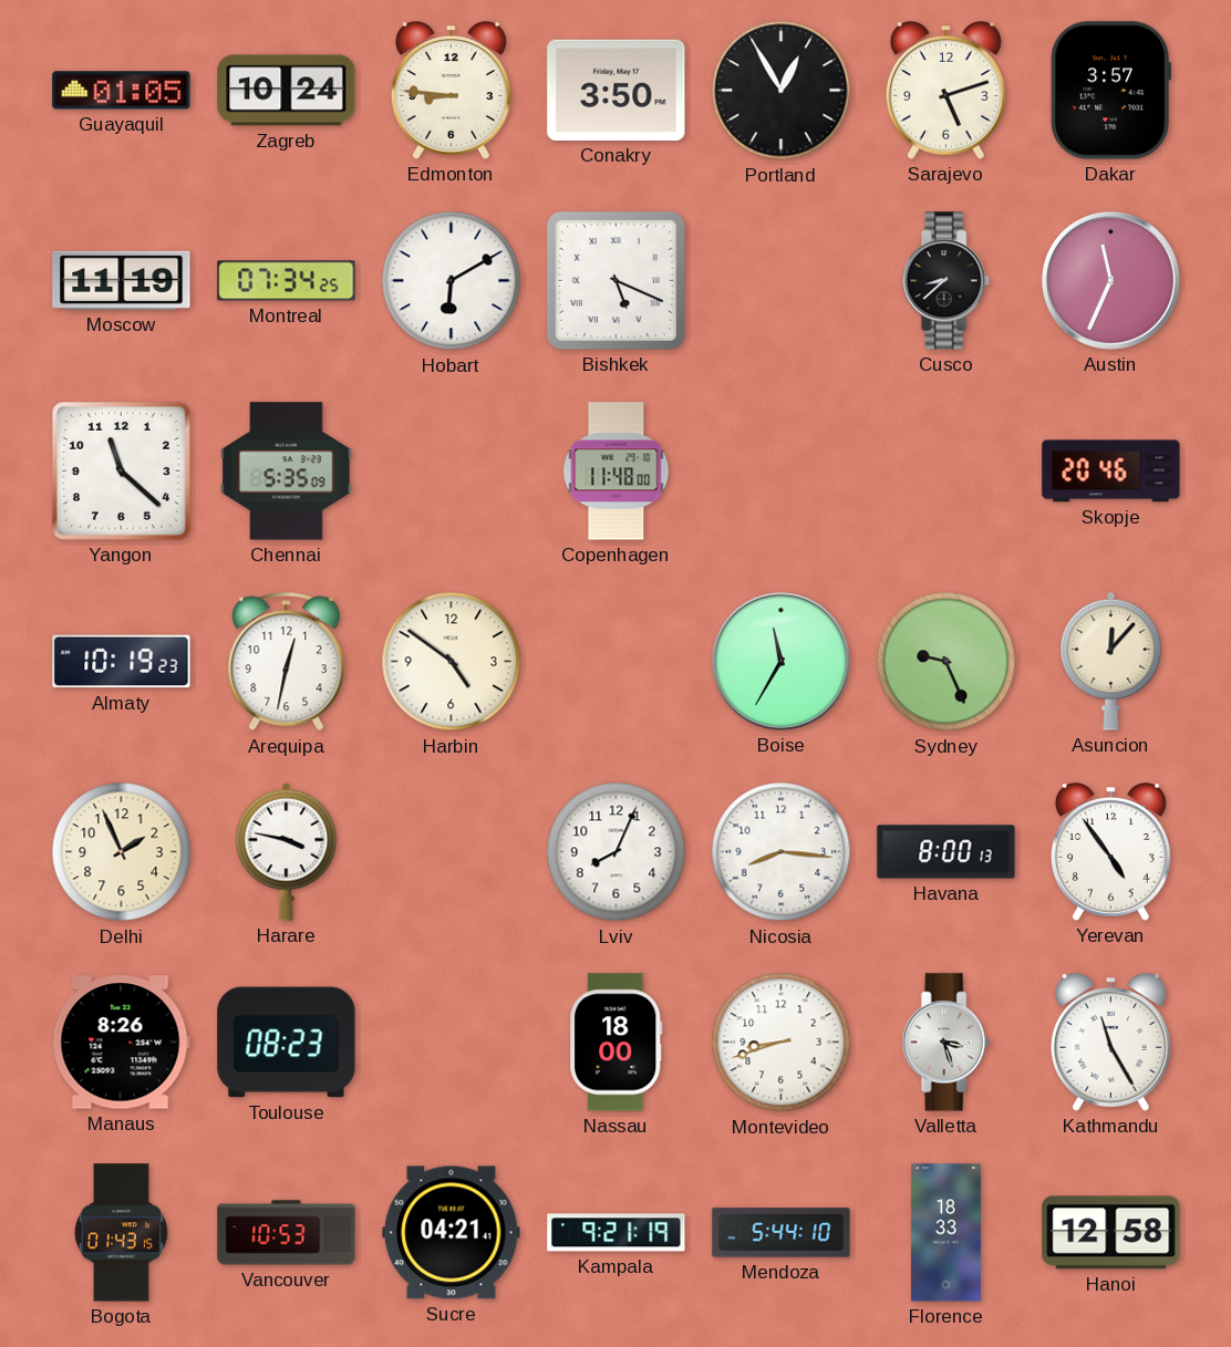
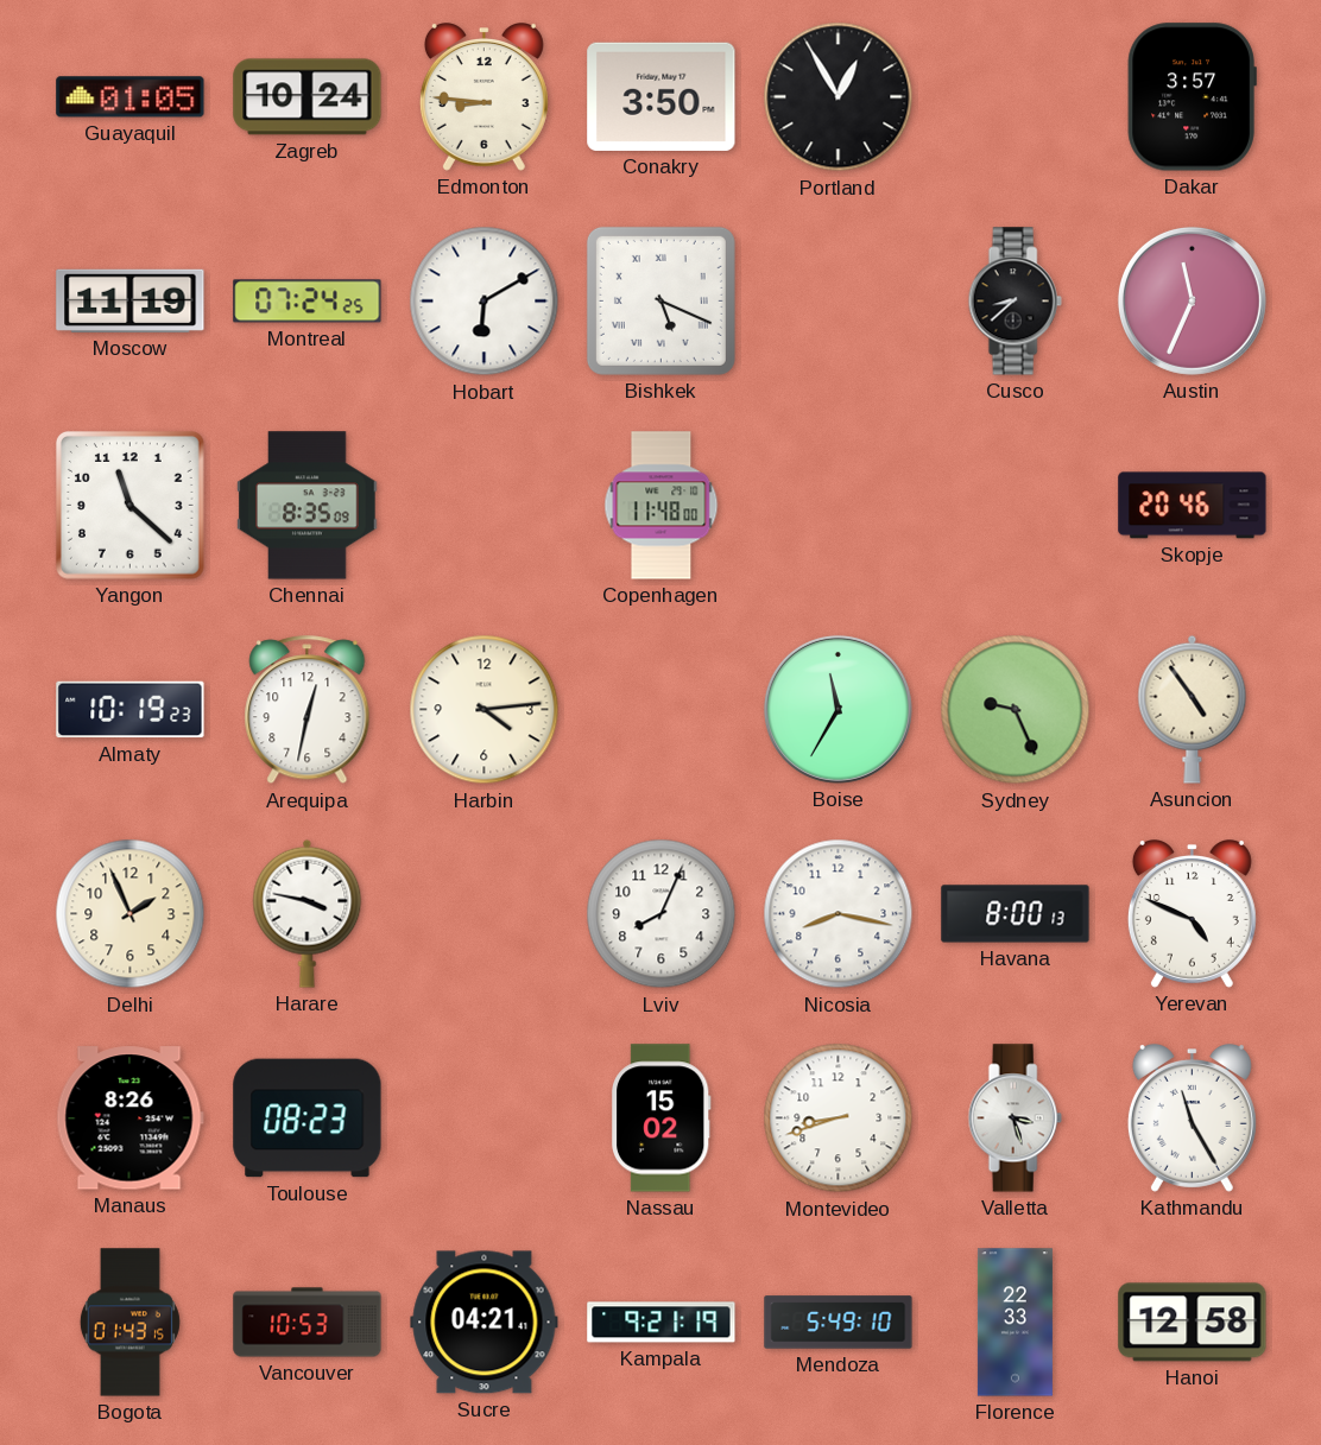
Sarajevo: 5:12 -> none (945, 91)
Montreal: 07:34 -> 07:24 (308, 302)
Chennai: 5:35 -> 8:35 (308, 506)
Harbin: 4:51 -> 4:14 (485, 710)
Asuncion: 12:07 -> 4:54 (1193, 709)
Nicosia: 8:16 -> 8:17 (839, 914)
Yerevan: 4:54 -> 4:49 (1192, 914)
Nassau: 18:00 -> 15:02 (660, 1118)
Mendoza: 5:44 -> 5:49 (839, 1323)
Florence: 18:33 -> 22:33 (1015, 1323)
